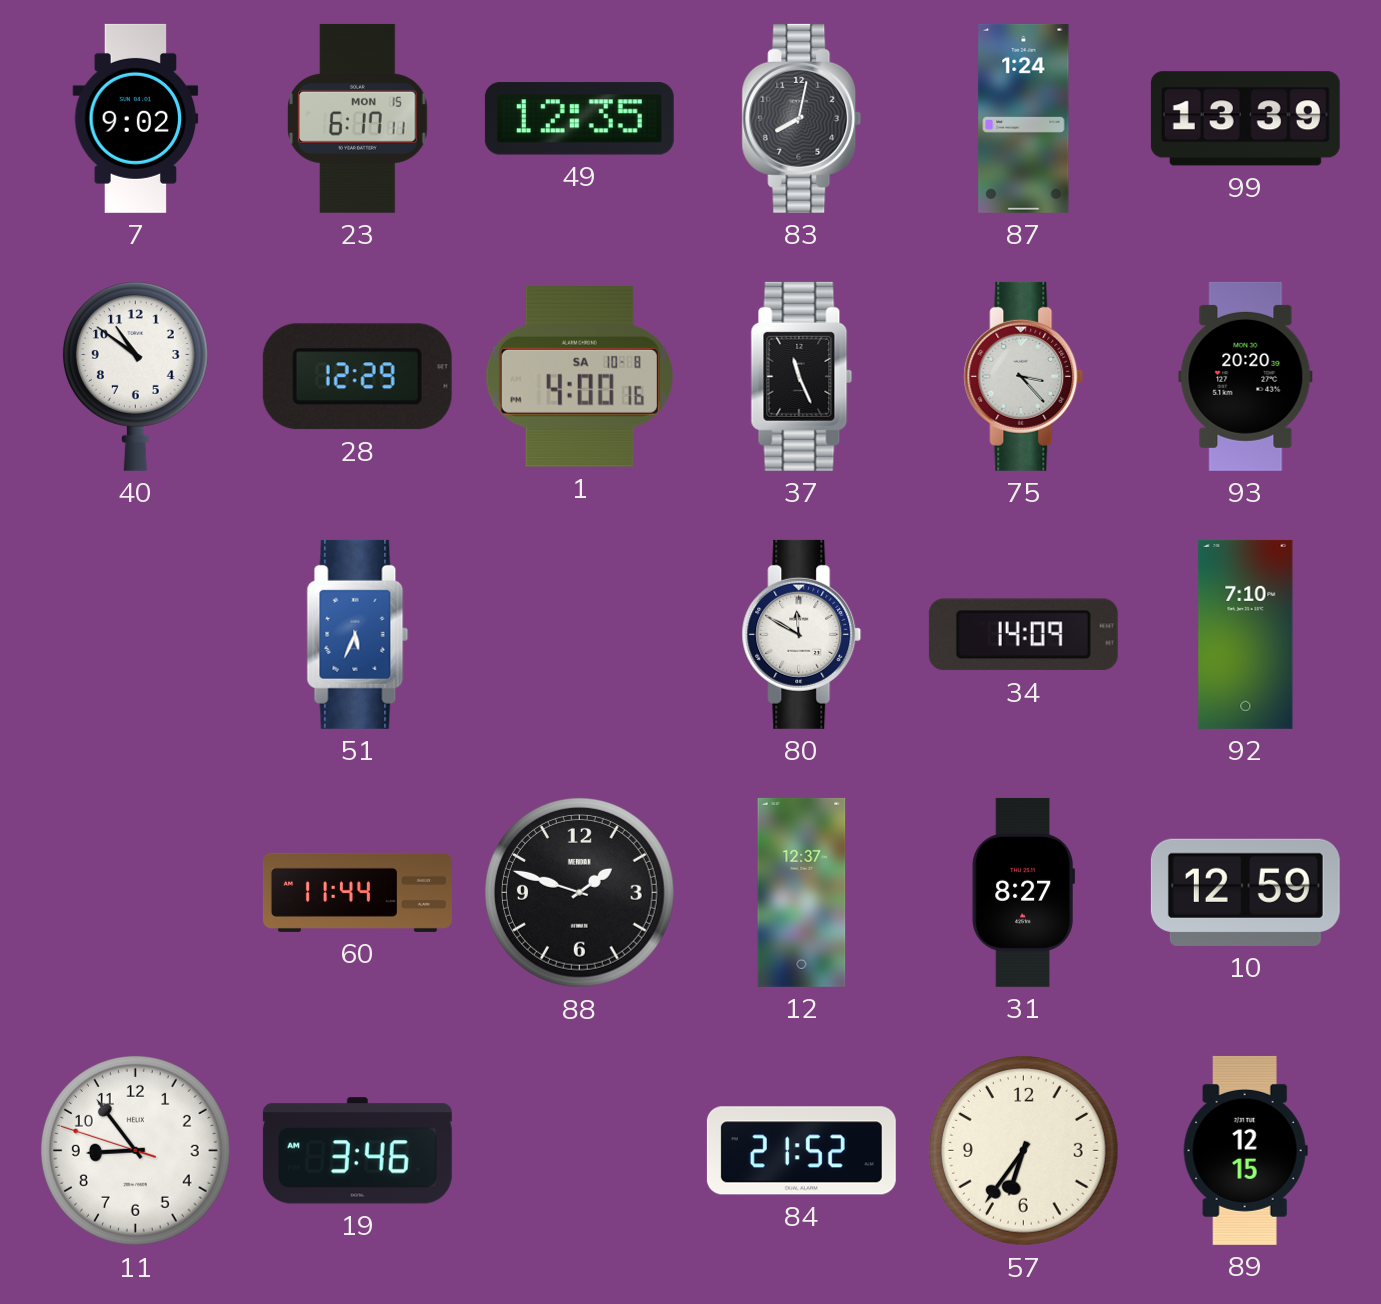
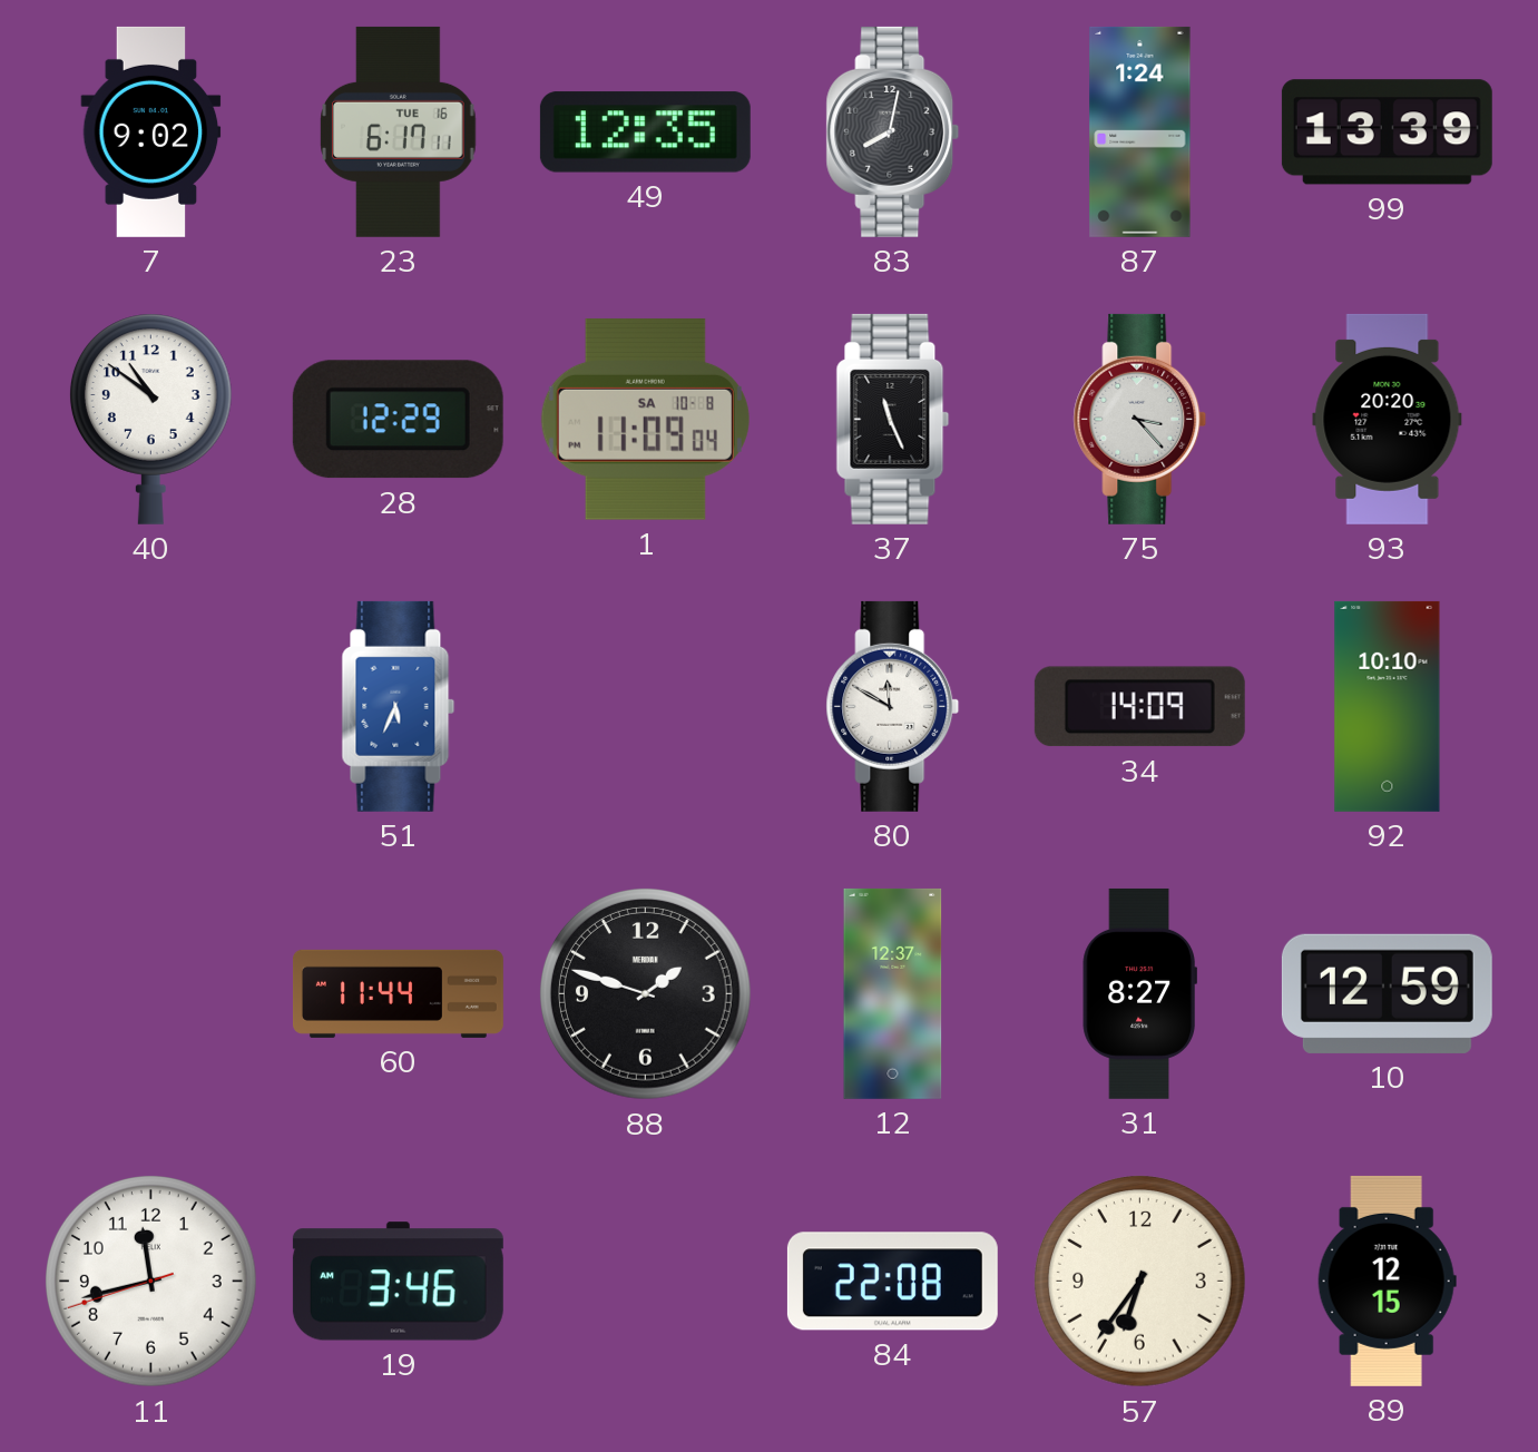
23 date: MON 15 -> TUE 16 (399, 131)
1: 4:00 -> 11:09 (645, 419)
92: 7:10 -> 10:10 (1388, 706)
11: 8:53 -> 11:42 (151, 1282)
84: 21:52 -> 22:08 (892, 1282)
